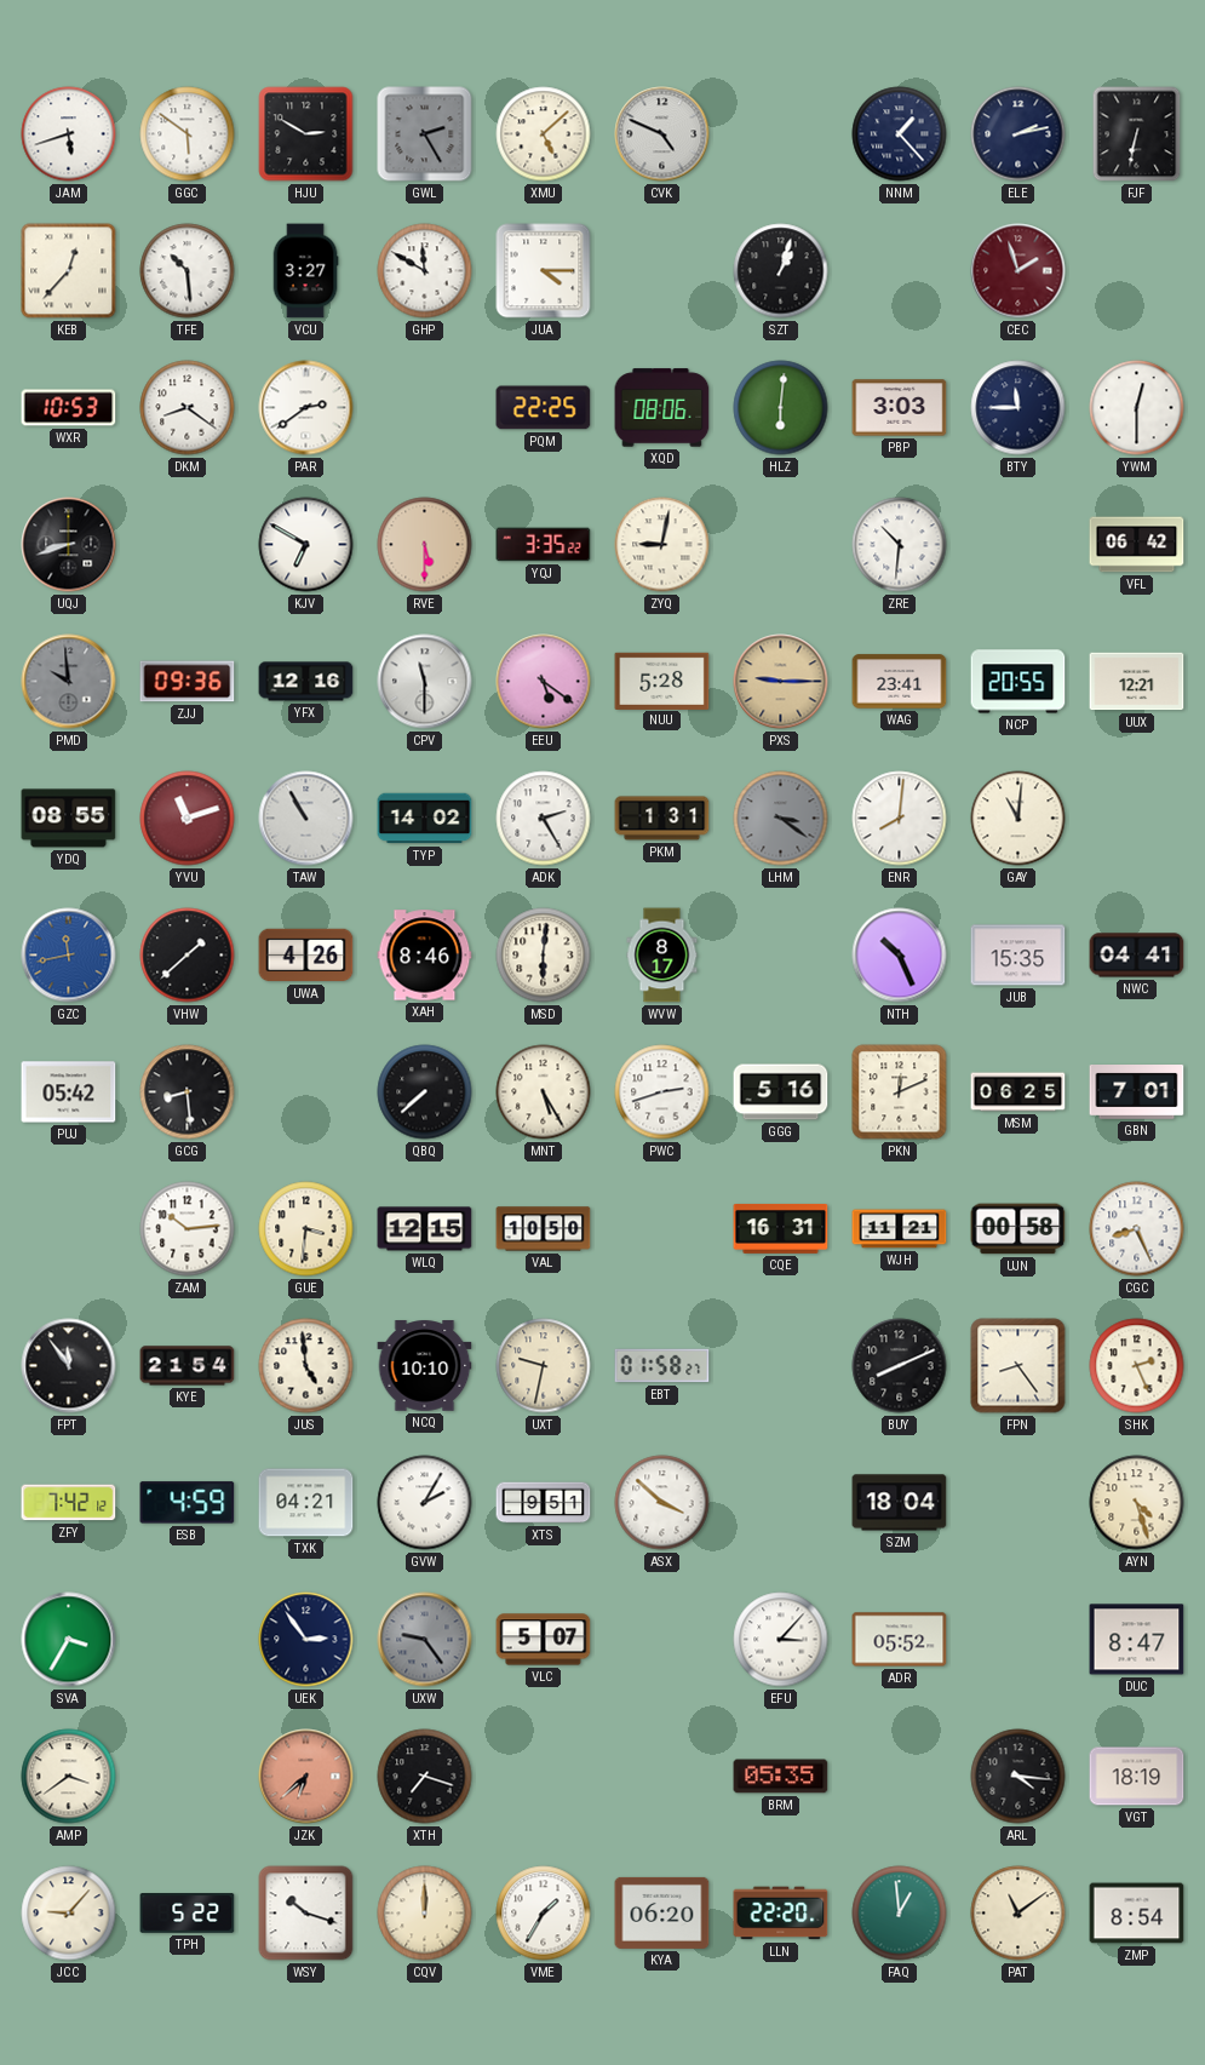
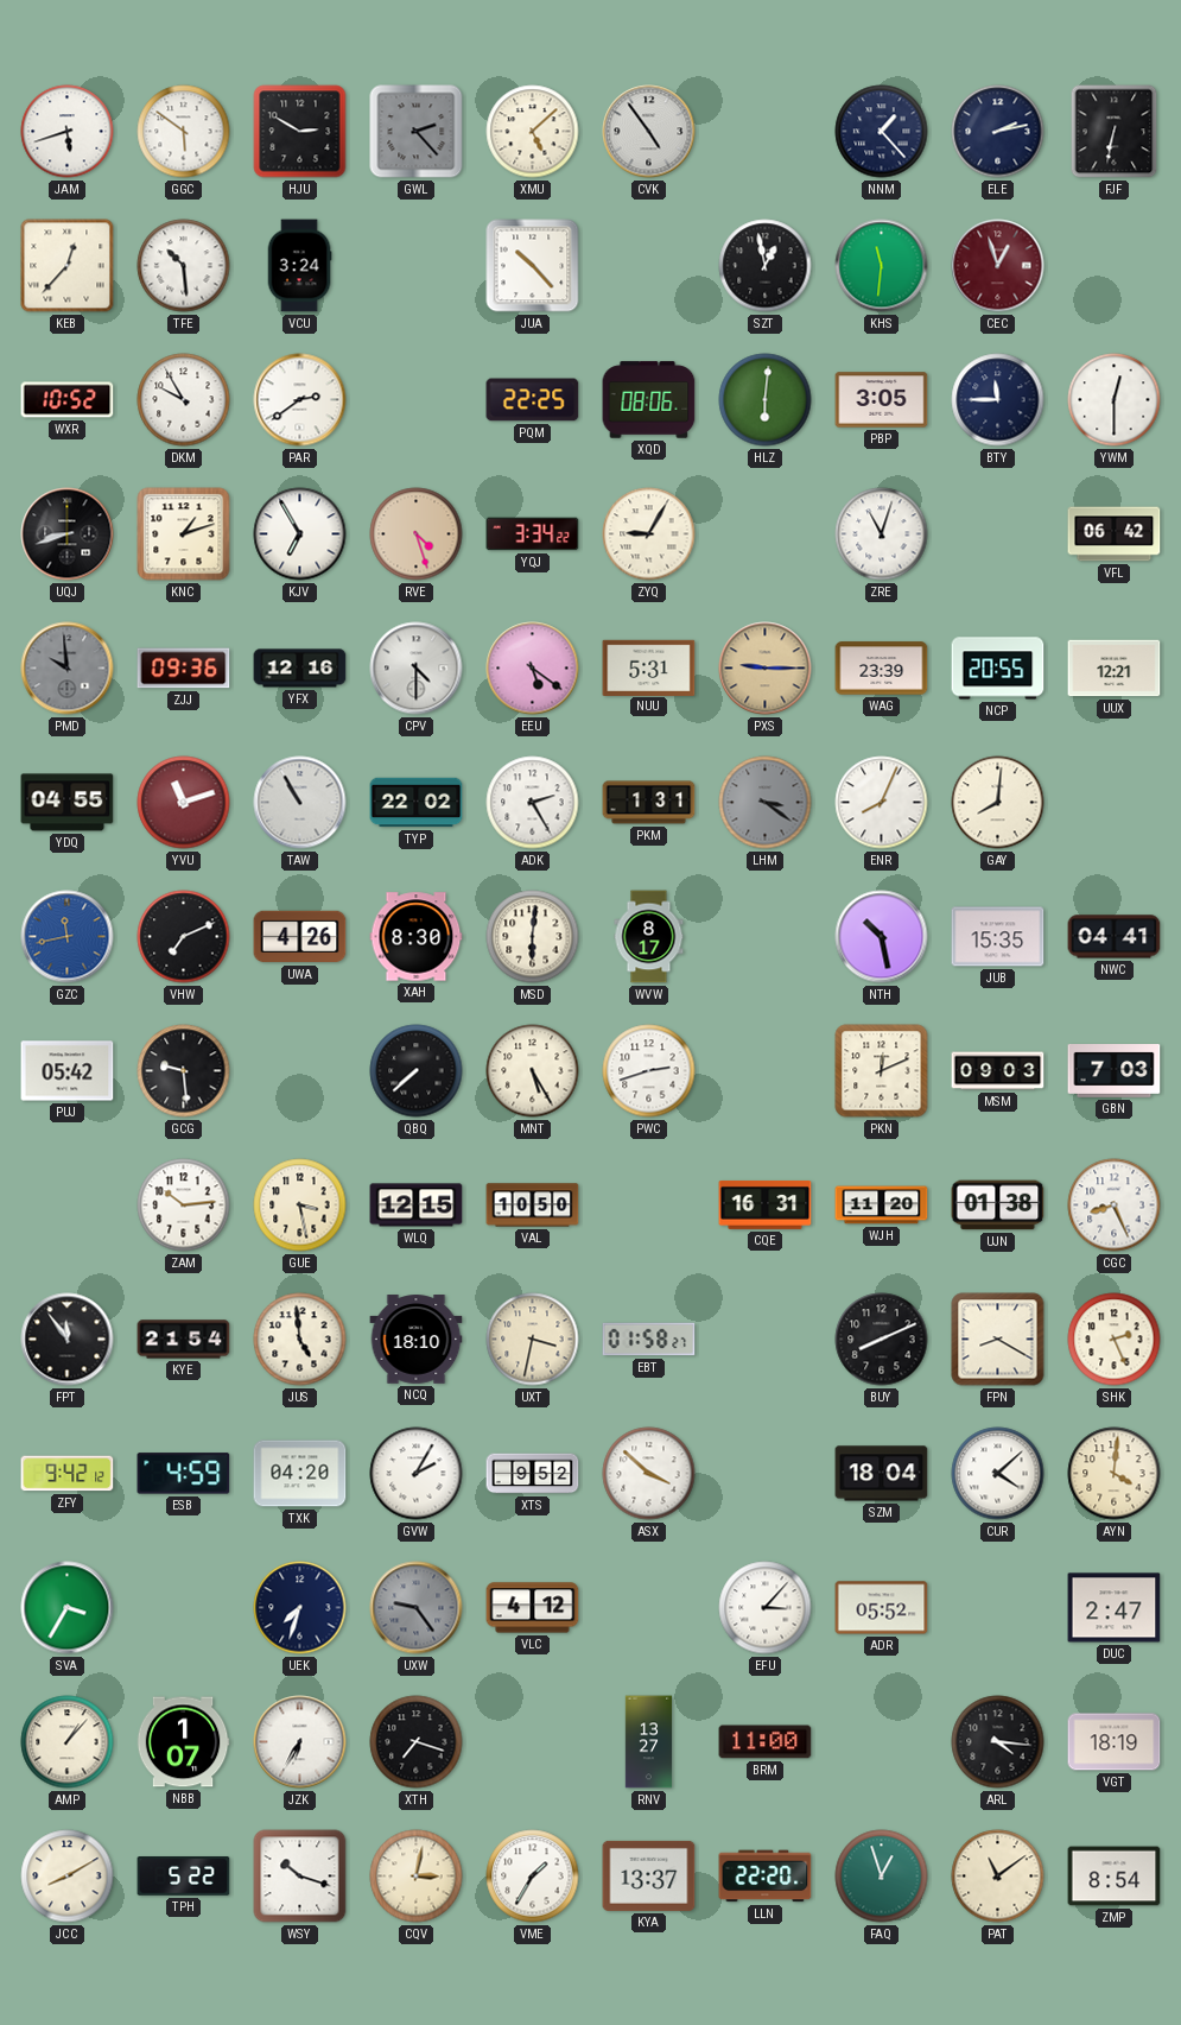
GWL: 2:25 -> 2:23 (417, 132)
CVK: 4:49 -> 4:54 (649, 132)
VCU: 3:27 -> 3:24 (299, 266)
GHP: 11:50 -> none (425, 271)
JUA: 4:15 -> 10:23 (533, 266)
SZT: 1:03 -> 12:58 (766, 266)
KHS: none -> 11:31 (882, 266)
CEC: 1:57 -> 12:57 (998, 266)
WXR: 10:53 -> 10:52 (68, 400)
DKM: 8:21 -> 9:55 (184, 400)
PBP: 3:03 -> 3:05 (882, 400)
KNC: none -> 1:12 (184, 534)
KJV: 6:50 -> 6:55 (300, 534)
RVE: 5:30 -> 4:27 (417, 534)
YQJ: 3:35 -> 3:34 (533, 534)
ZYQ: 9:02 -> 9:05 (649, 534)
ZRE: 10:31 -> 11:03 (882, 534)
CPV: 11:30 -> 4:30 (417, 669)
NUU: 5:28 -> 5:31 (649, 667)
WAG: 23:41 -> 23:39 (882, 669)
YDQ: 08:55 -> 04:55 (68, 803)
TYP: 14:02 -> 22:02 (417, 803)
ENR: 8:01 -> 8:04 (882, 803)
GAY: 11:01 -> 8:01 (998, 803)
VHW: 1:38 -> 7:11 (184, 937)
XAH: 8:46 -> 8:30 (417, 937)
NTH: 10:26 -> 10:28 (882, 937)
GCG: 8:29 -> 9:29 (184, 1071)
GGG: 5:16 -> none (781, 1092)
MSM: 06:25 -> 09:03 (998, 1071)
GBN: 7:01 -> 7:03 (1115, 1071)
GUE: 3:31 -> 3:28 (300, 1205)
WJH: 11:21 -> 11:20 (882, 1205)
UJN: 00:58 -> 01:38 (998, 1205)
NCQ: 10:10 -> 18:10 (417, 1340)
UXT: 9:32 -> 3:32 (533, 1340)
FPN: 8:24 -> 8:20 (998, 1340)
ZFY: 7:42 -> 9:42 (68, 1474)
TXK: 04:21 -> 04:20 (300, 1474)
XTS: 9:51 -> 9:52 (533, 1474)
CUR: none -> 4:08 (998, 1474)
AYN: 4:27 -> 4:01 (1115, 1474)
UEK: 2:54 -> 7:33 (300, 1608)
VLC: 5:07 -> 4:12 (533, 1608)
DUC: 8:47 -> 2:47 (1115, 1608)
AMP: 3:39 -> 1:07 (68, 1742)
NBB: none -> 1:07 (183, 1742)
JZK: 6:38 -> 6:35 (300, 1742)
JZK dial: salmon -> white (300, 1742)
RNV: none -> 13:27 (649, 1742)
BRM: 05:35 -> 11:00 (766, 1742)
JCC: 9:07 -> 8:10 (68, 1877)
CQV: 12:00 -> 3:02 (417, 1877)
KYA: 06:20 -> 13:37 (649, 1875)
FAQ: 12:59 -> 12:57 (882, 1877)
